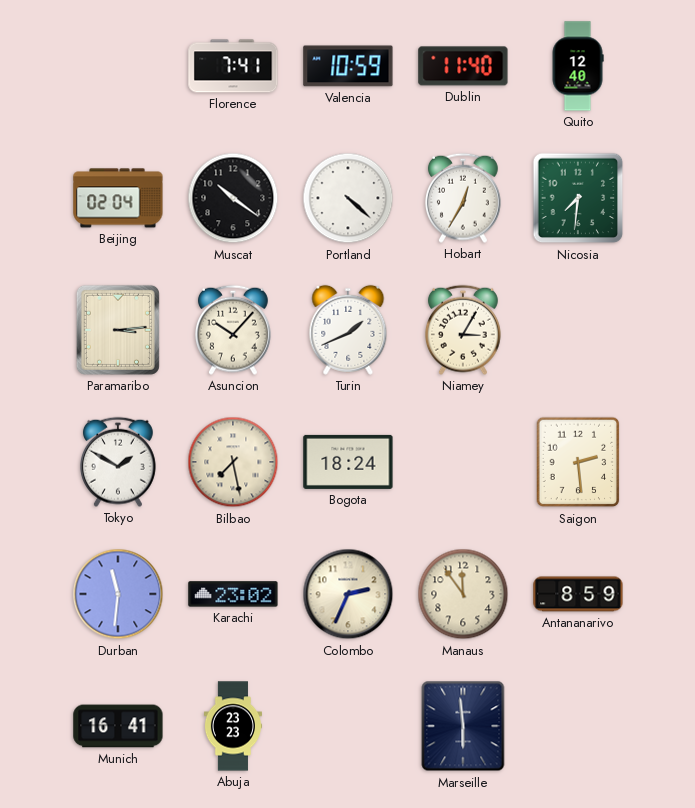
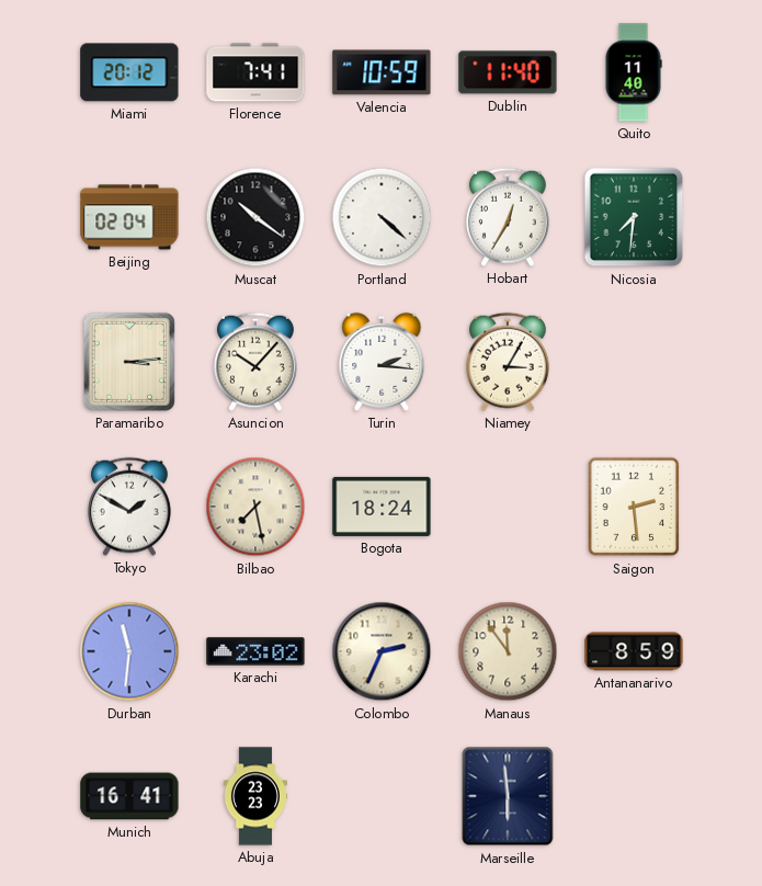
Miami: none -> 20:12 (129, 72)
Quito: 12:40 -> 11:40 (634, 72)
Turin: 1:41 -> 2:16 (382, 362)
